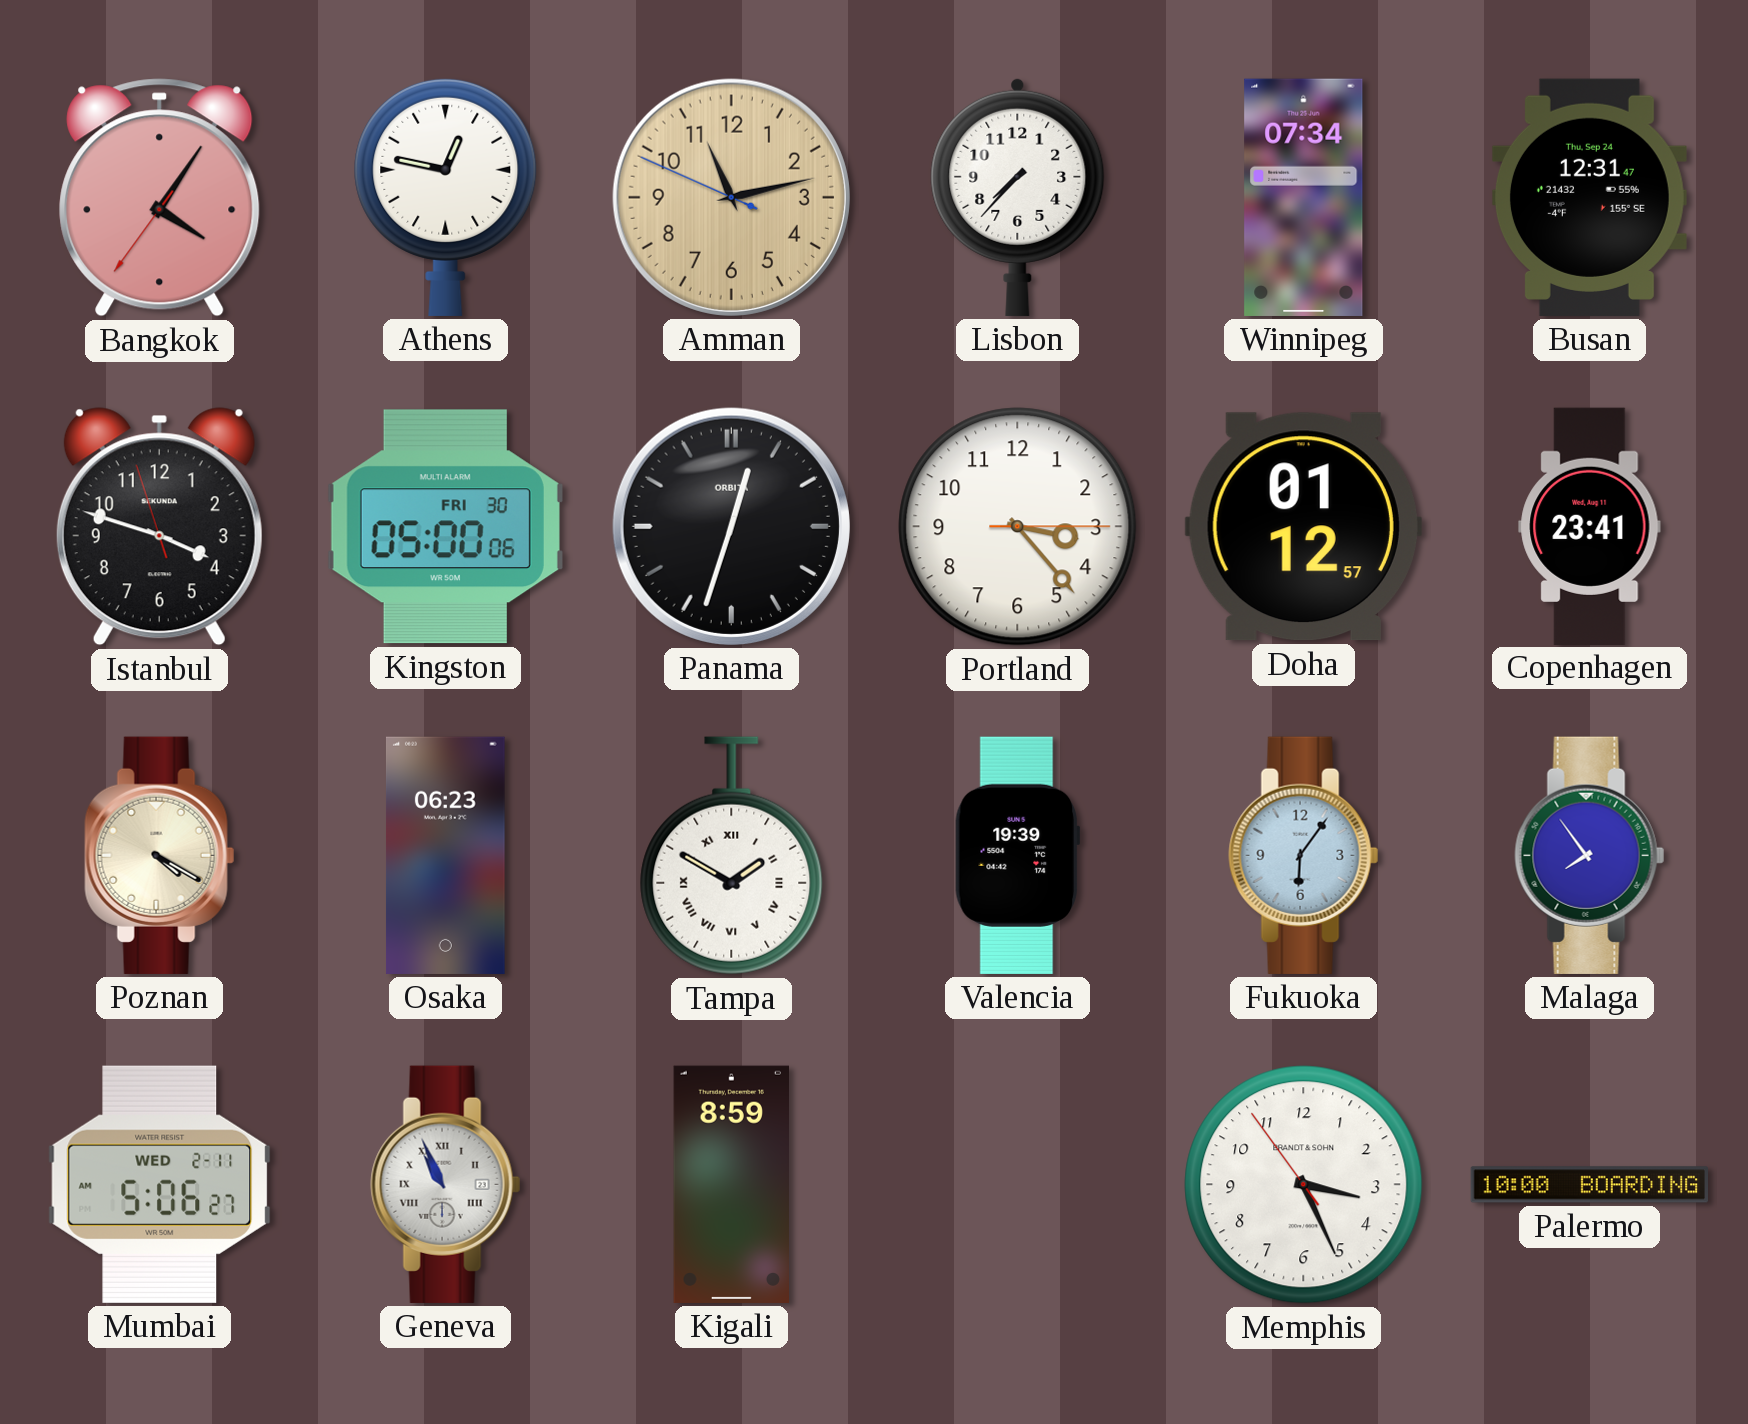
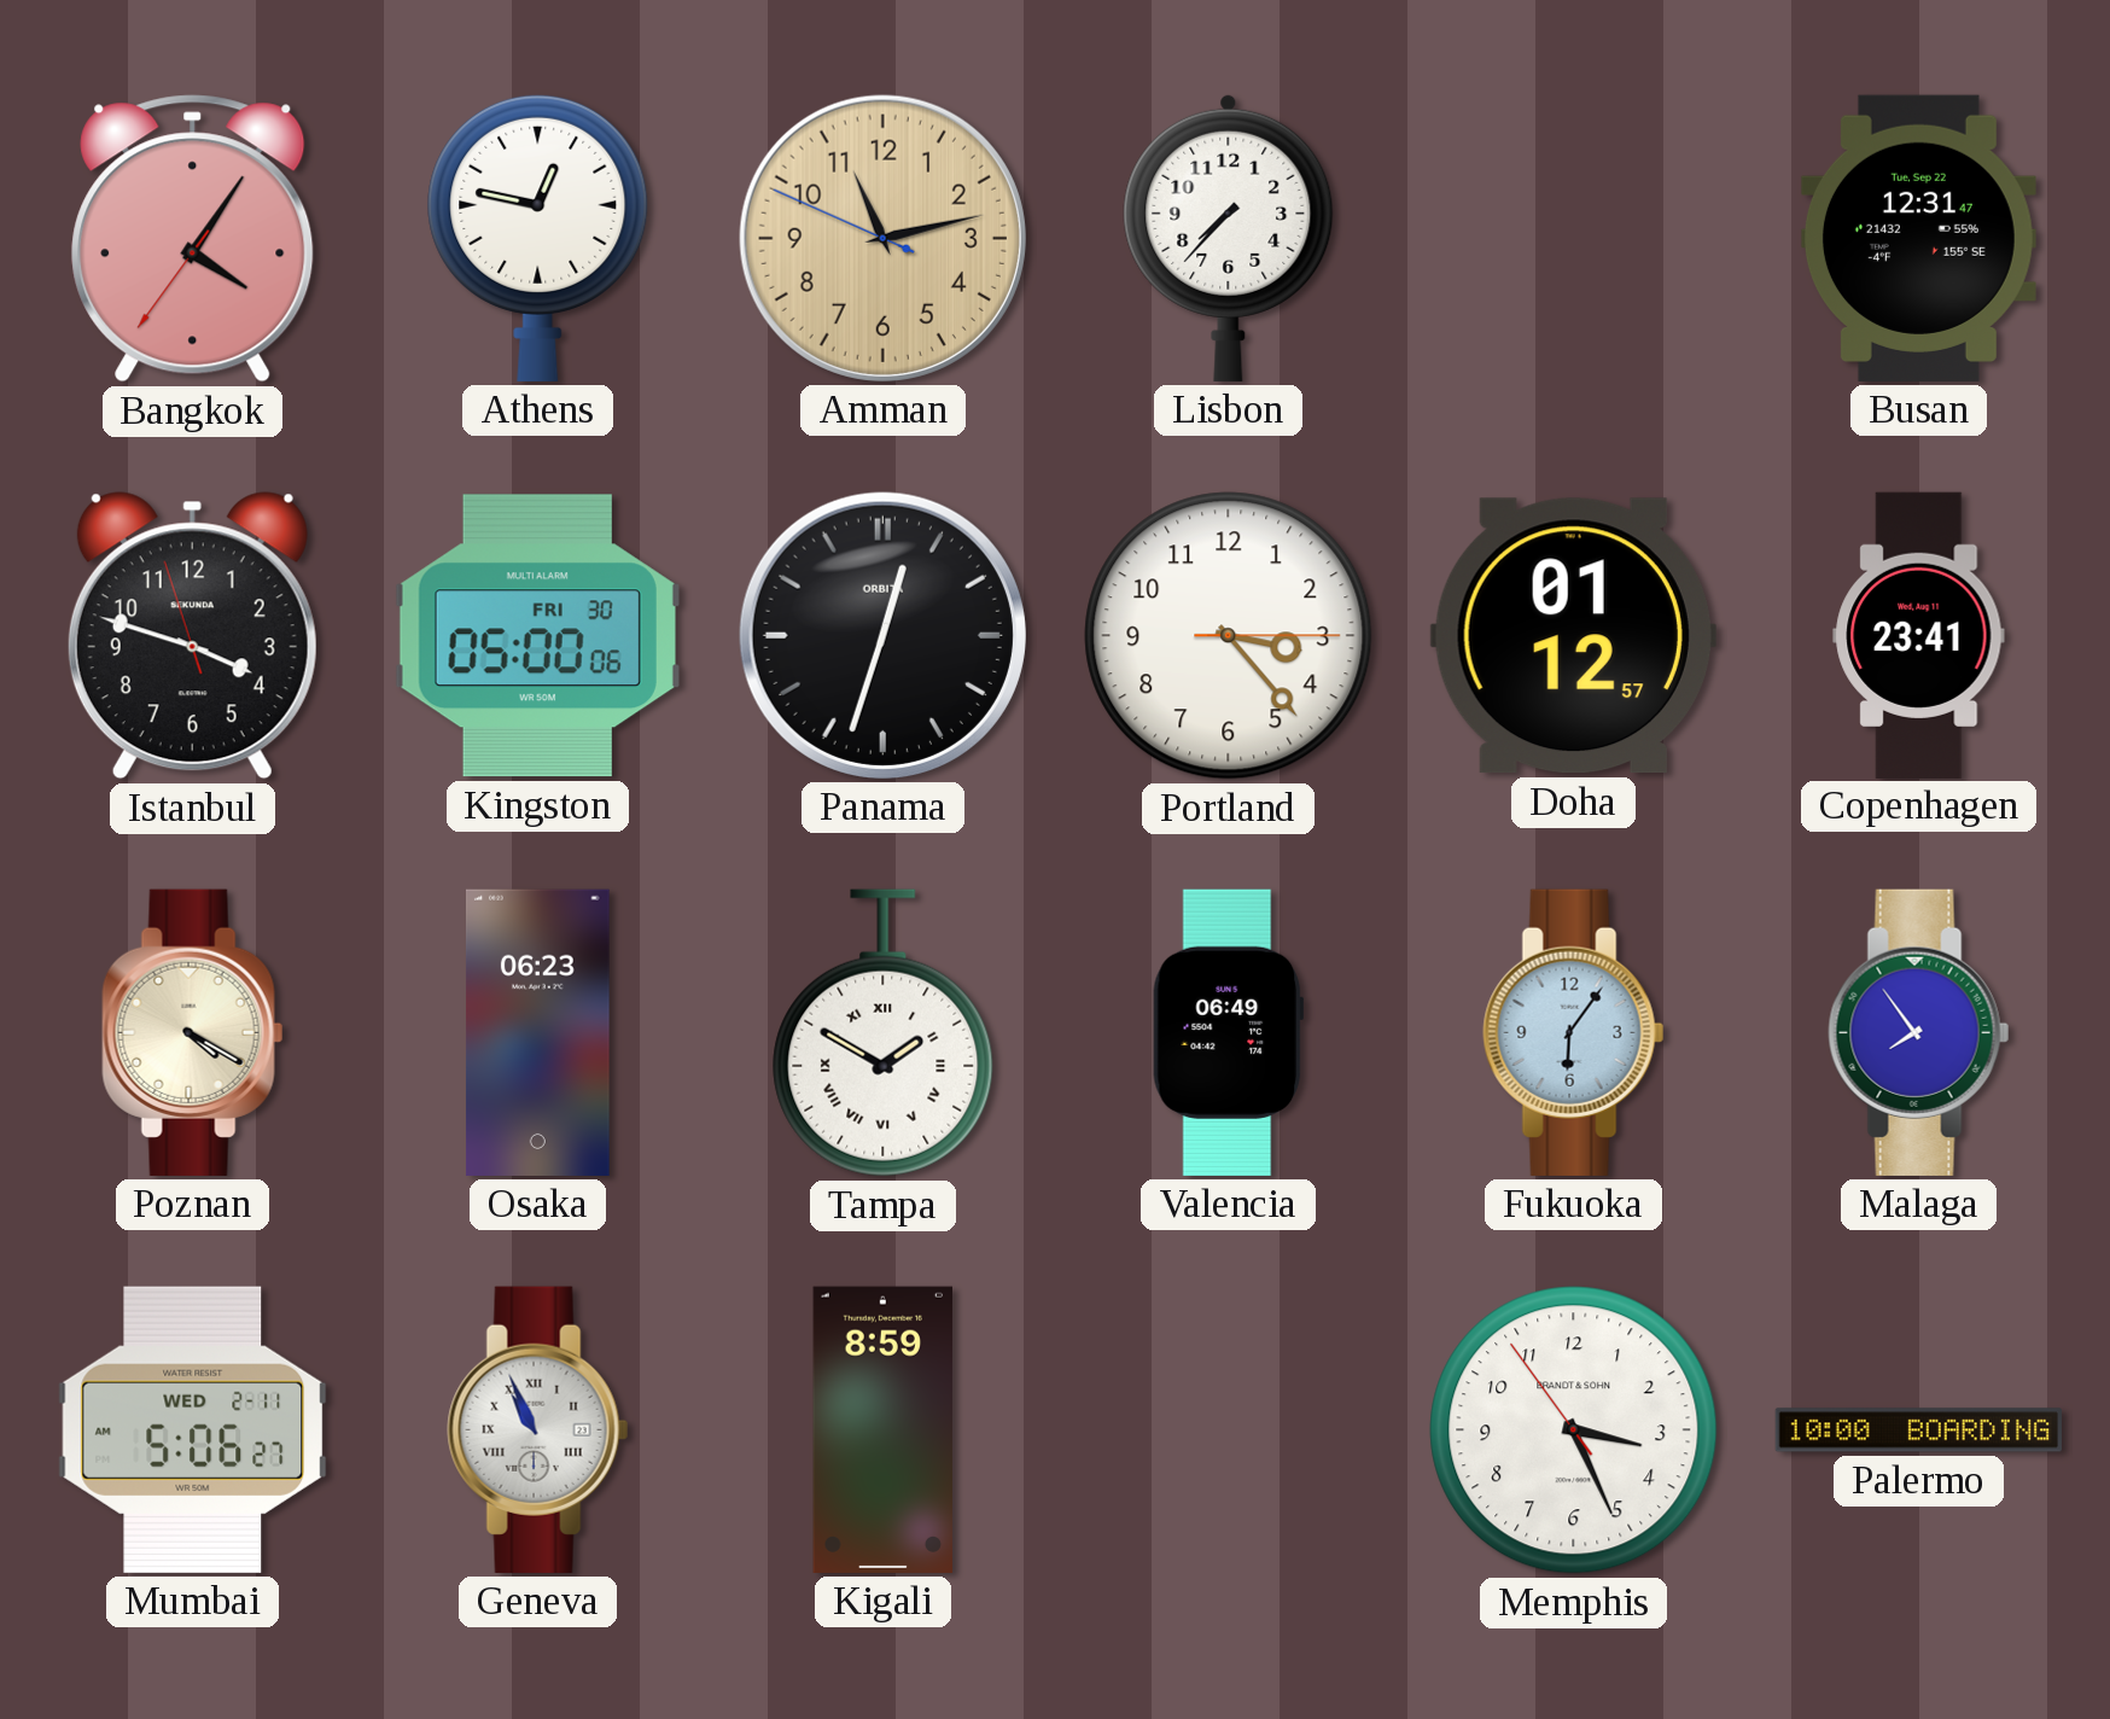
Winnipeg: 07:34 -> none (1304, 197)
Busan date: Thu, Sep 24 -> Tue, Sep 22 (1918, 238)
Valencia: 19:39 -> 06:49 (1229, 1032)
